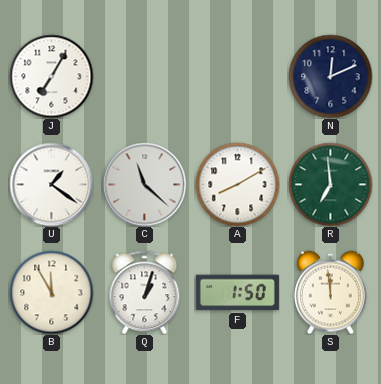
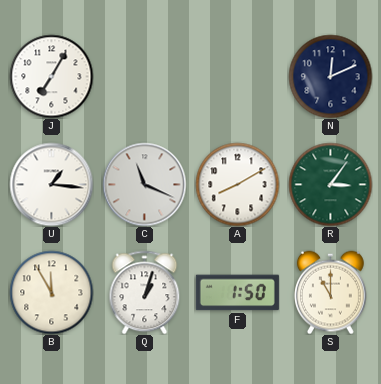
U: 1:21 -> 1:16 (51, 184)
C: 11:22 -> 11:19 (144, 184)
R: 6:59 -> 3:06 (330, 184)
S: 11:59 -> 11:00 (330, 292)
